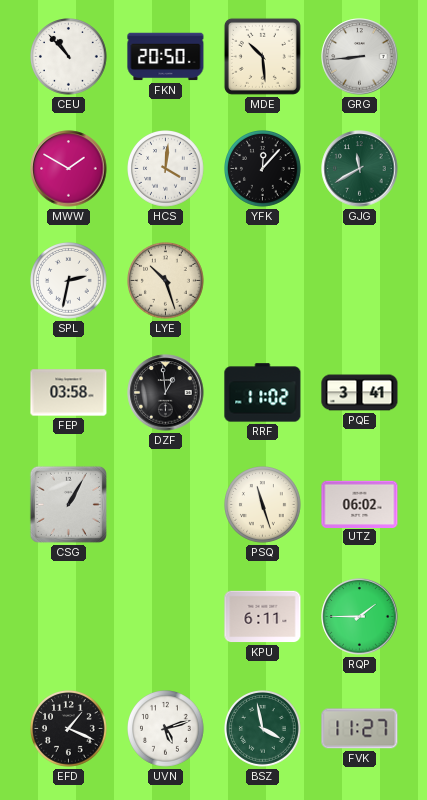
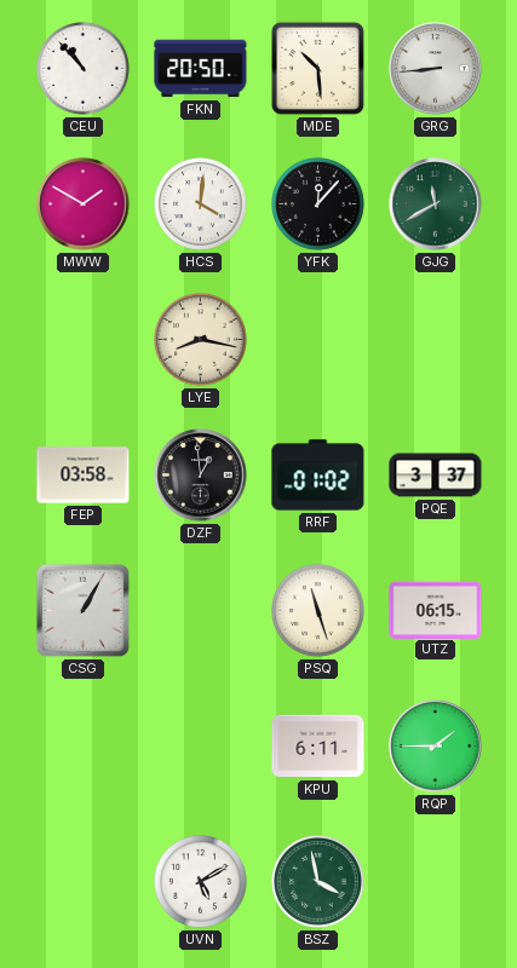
SPL: 2:32 -> none (69, 281)
LYE: 10:27 -> 8:17 (201, 340)
RRF: 11:02 -> 01:02 (318, 476)
PQE: 3:41 -> 3:37 (436, 476)
UTZ: 06:02 -> 06:15 (436, 610)
EFD: 1:19 -> none (69, 729)
UVN: 5:12 -> 5:10 (201, 882)
FVK: 11:27 -> none (360, 729)
